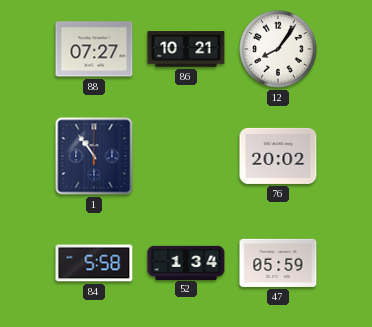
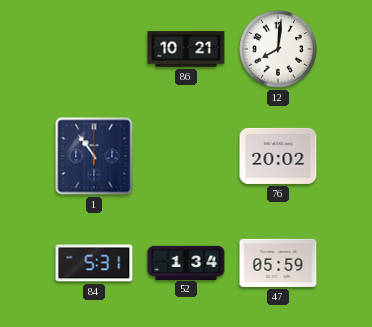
88: 07:27 -> none (94, 49)
12: 8:06 -> 8:01 (278, 49)
84: 5:58 -> 5:31 (94, 263)
